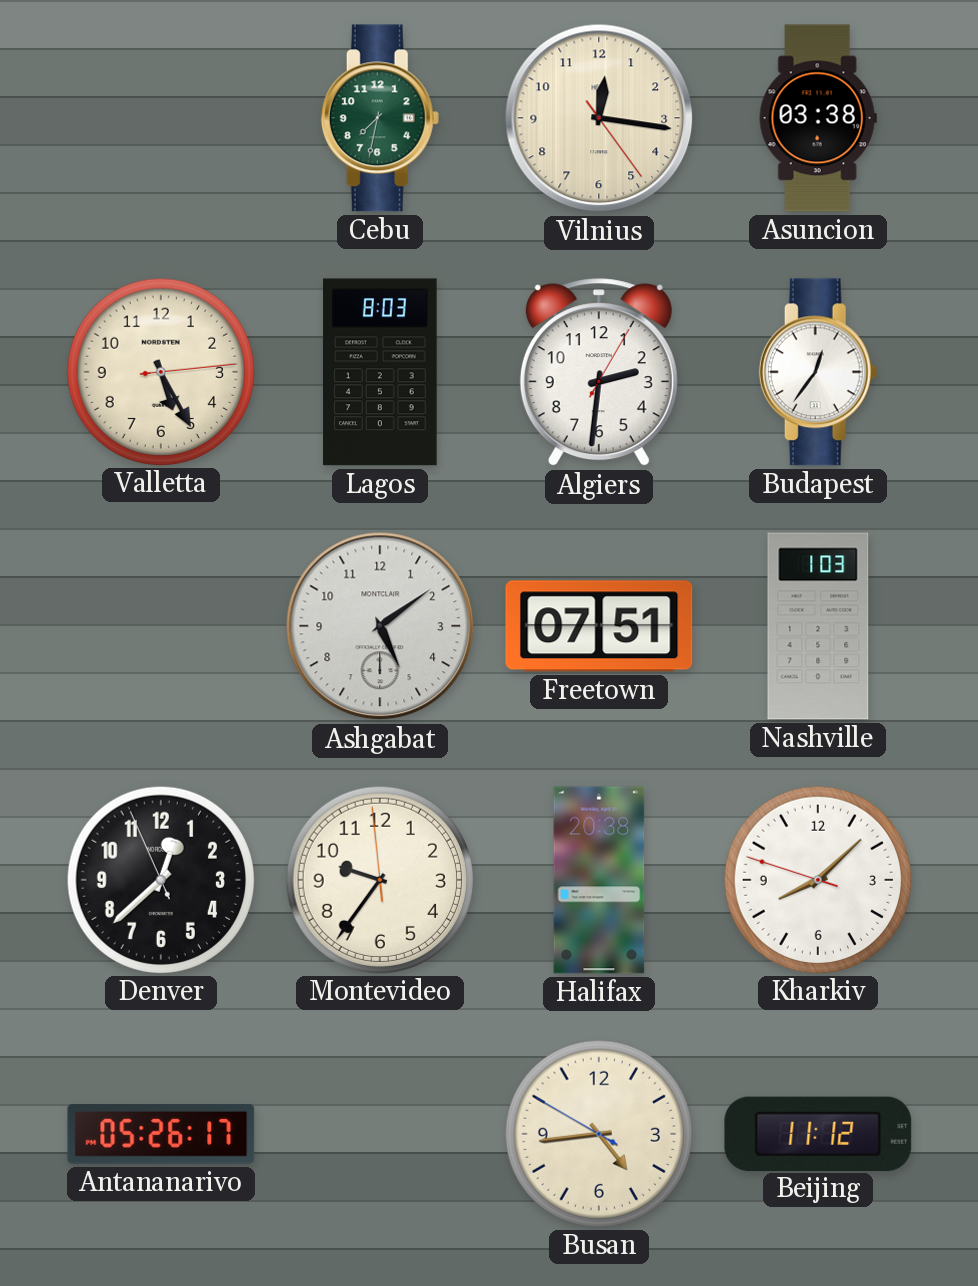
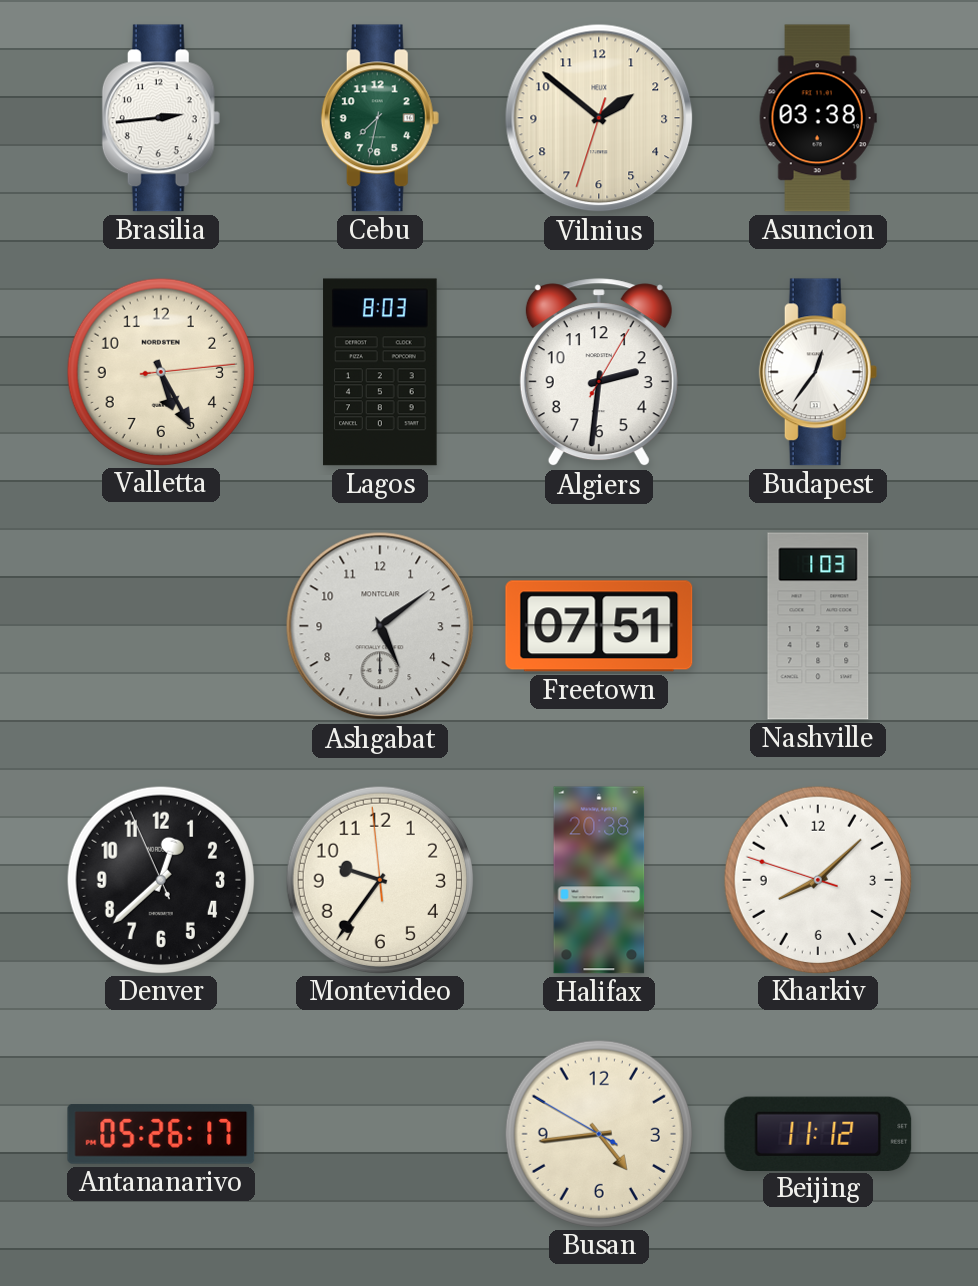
Brasilia: none -> 2:44 (161, 118)
Vilnius: 12:16 -> 1:51 (599, 118)
